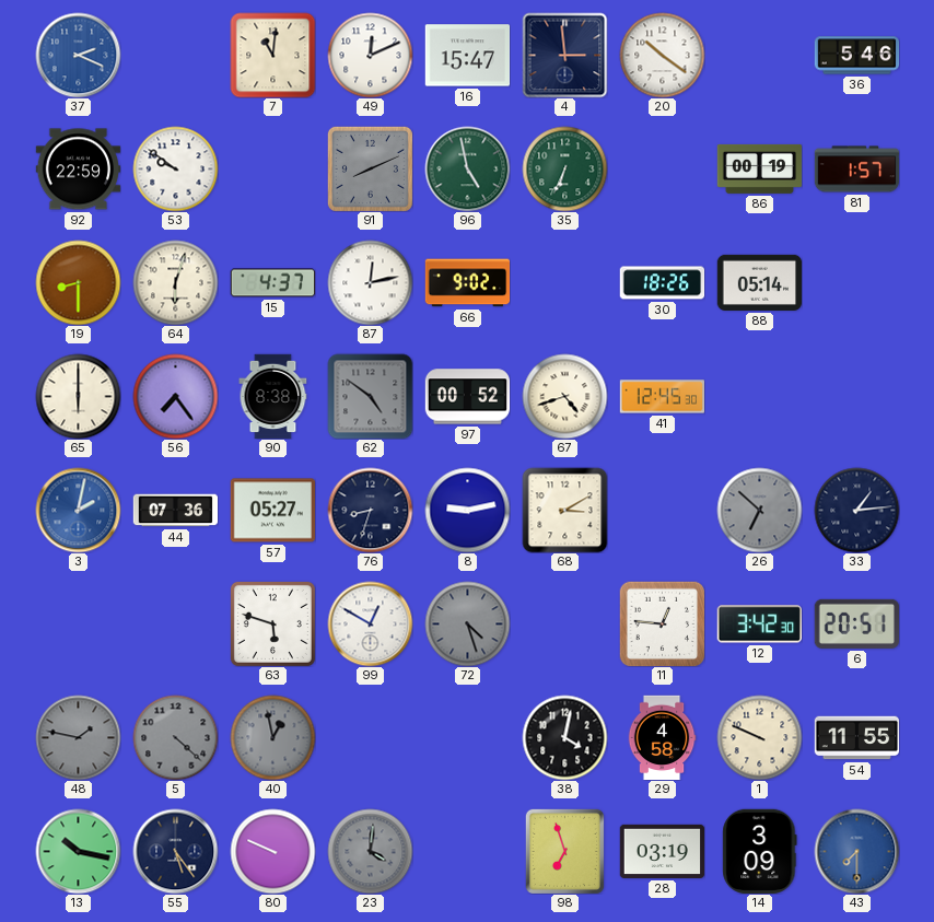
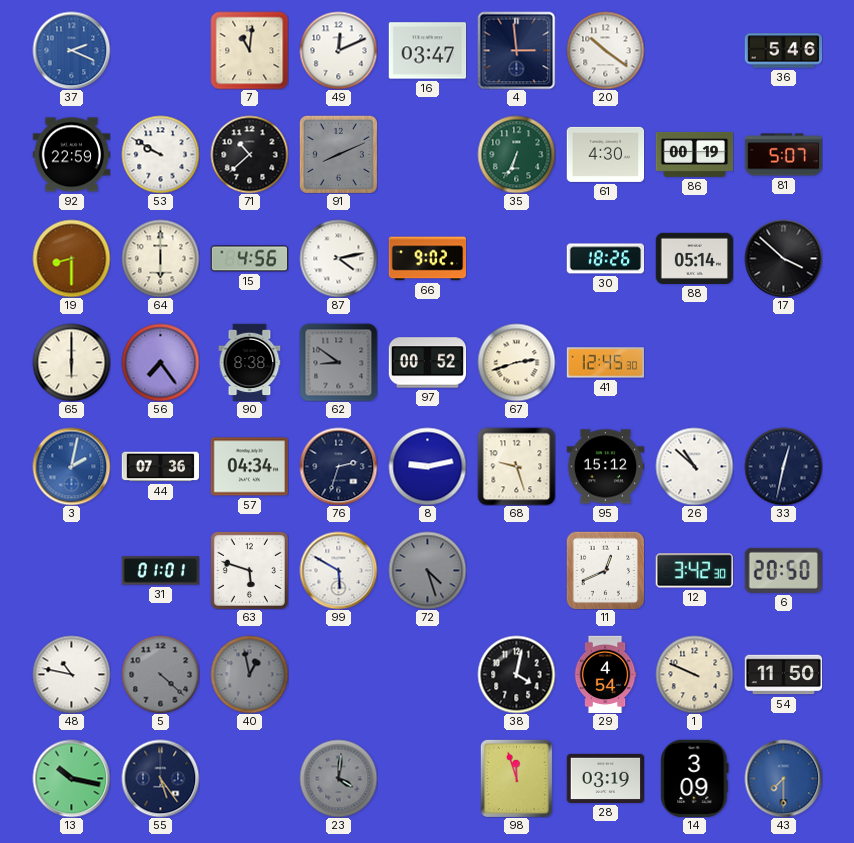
16: 15:47 -> 03:47 (427, 51)
53: 9:51 -> 9:50 (160, 154)
71: none -> 10:38 (249, 154)
96: 4:58 -> none (467, 168)
61: none -> 4:30 (605, 154)
81: 1:57 -> 5:07 (783, 155)
64: 6:03 -> 6:00 (160, 258)
15: 4:37 -> 4:56 (249, 259)
87: 12:13 -> 4:13 (338, 258)
17: none -> 3:52 (783, 258)
62: 4:51 -> 8:51 (338, 362)
67: 4:42 -> 2:42 (516, 362)
57: 05:27 -> 04:34 (249, 467)
76: 8:33 -> 2:33 (338, 466)
68: 3:10 -> 9:27 (516, 466)
95: none -> 15:12 (605, 467)
26: 6:52 -> 10:52 (694, 466)
26 dial: grey -> white (694, 466)
33: 1:14 -> 12:32 (783, 466)
31: none -> 01:01 (160, 571)
99: 12:50 -> 5:50 (338, 570)
11: 12:46 -> 12:41 (605, 570)
6: 20:51 -> 20:50 (783, 570)
48: 1:47 -> 10:47 (71, 674)
48 dial: grey -> white (71, 674)
29: 4:58 -> 4:54 (605, 674)
54: 11:55 -> 11:50 (783, 675)
80: 9:49 -> none (272, 851)
98: 6:57 -> 11:57 (516, 778)
